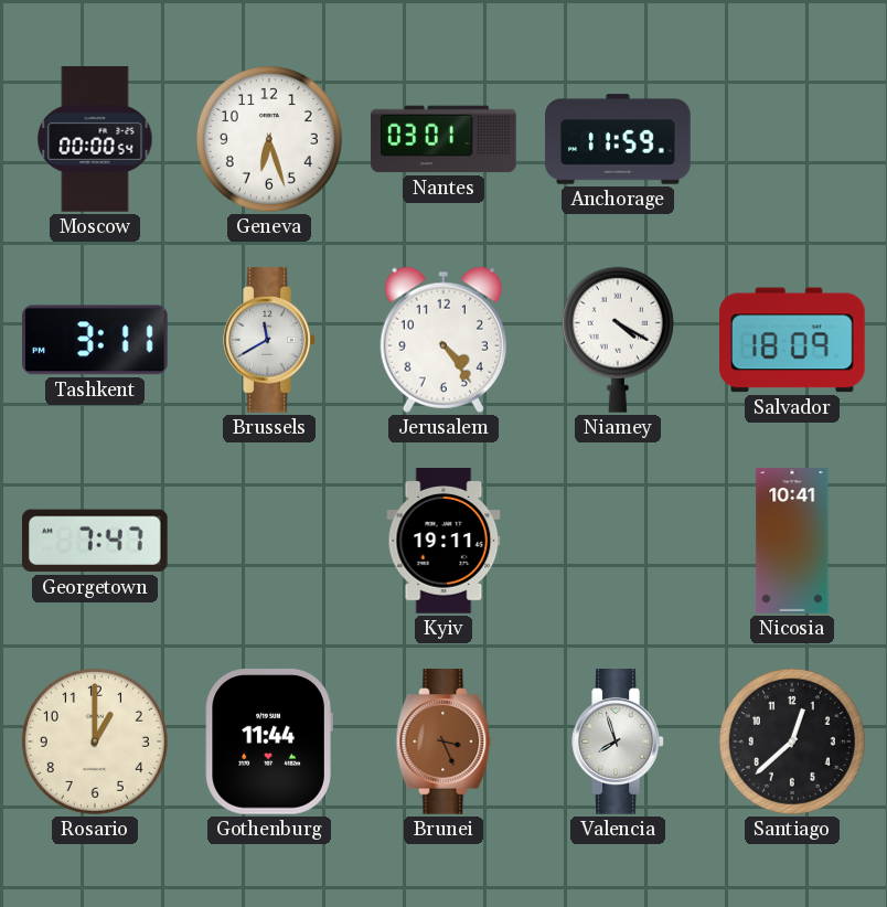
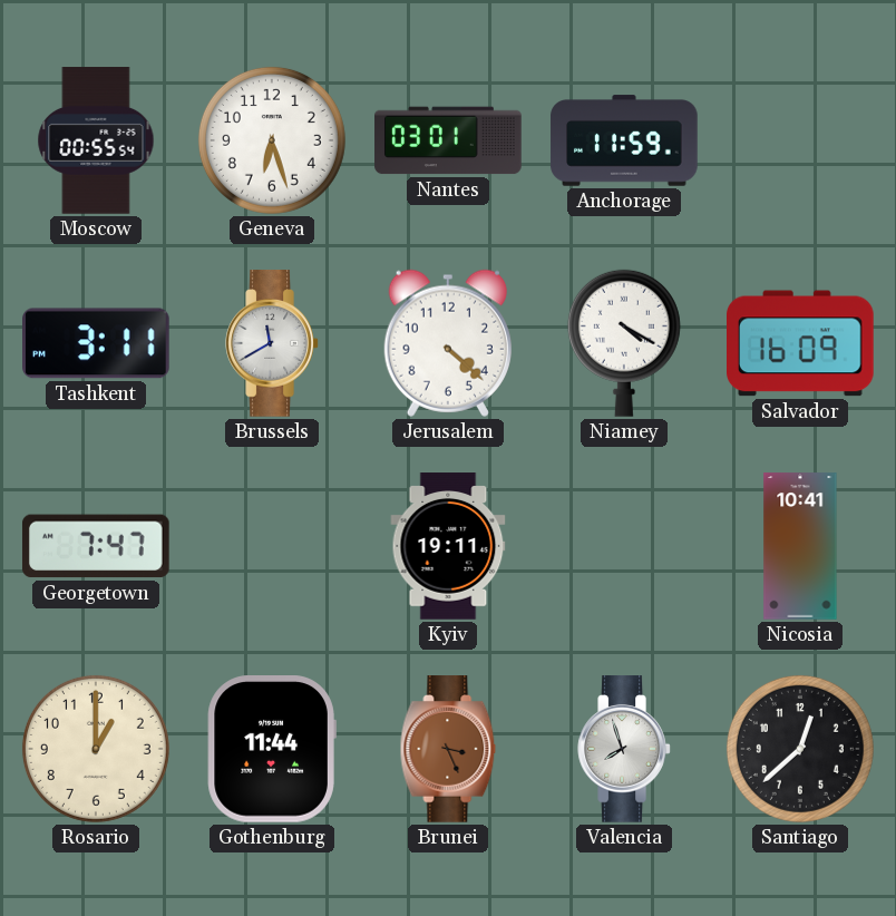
Moscow: 00:00 -> 00:55 (96, 140)
Jerusalem: 4:24 -> 4:22 (448, 343)
Salvador: 18:09 -> 16:09 (801, 343)
